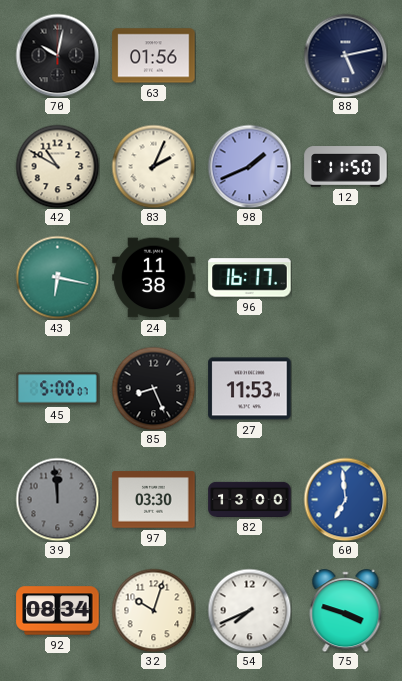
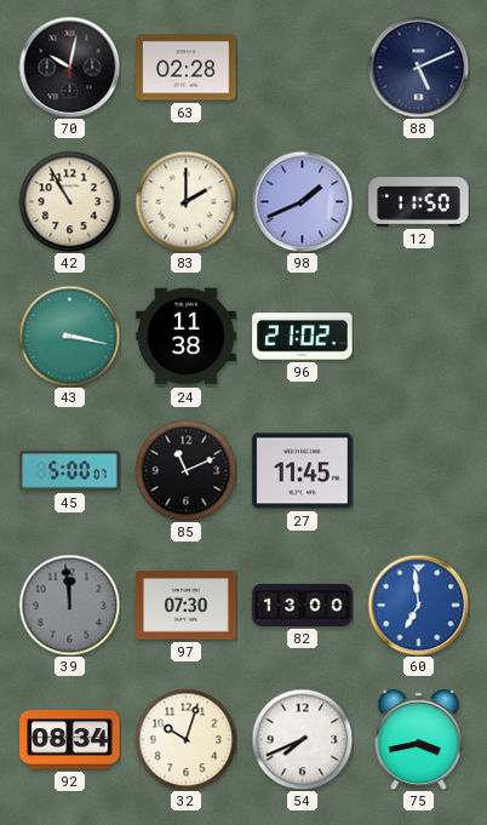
63: 01:56 -> 02:28 (187, 68)
88: 5:13 -> 5:11 (418, 67)
42: 10:50 -> 10:55 (69, 201)
83: 2:04 -> 2:00 (185, 201)
43: 6:17 -> 3:17 (69, 336)
96: 16:17 -> 21:02 (303, 337)
85: 8:26 -> 11:11 (185, 470)
27: 11:53 -> 11:45 (303, 471)
97: 03:30 -> 07:30 (187, 606)
75: 3:48 -> 3:43 (419, 740)
